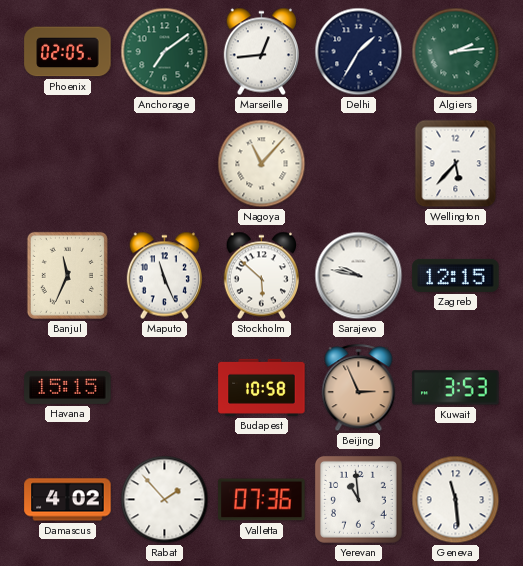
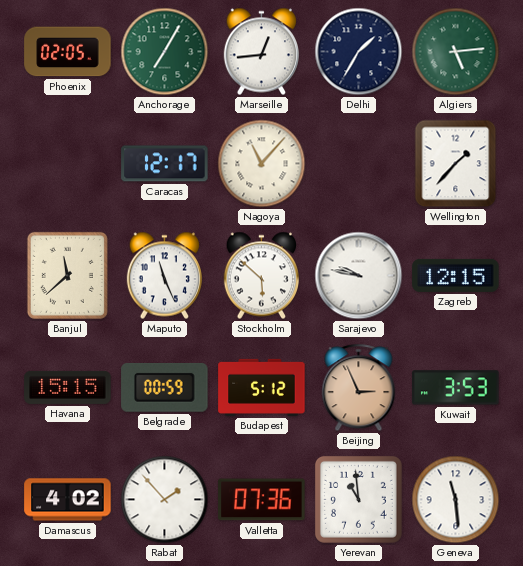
Anchorage: 7:09 -> 7:05 (165, 52)
Algiers: 2:14 -> 5:14 (456, 52)
Caracas: none -> 12:17 (165, 164)
Wellington: 5:37 -> 1:37 (456, 164)
Banjul: 11:34 -> 11:38 (67, 275)
Belgrade: none -> 00:59 (165, 387)
Budapest: 10:58 -> 5:12 (262, 387)
